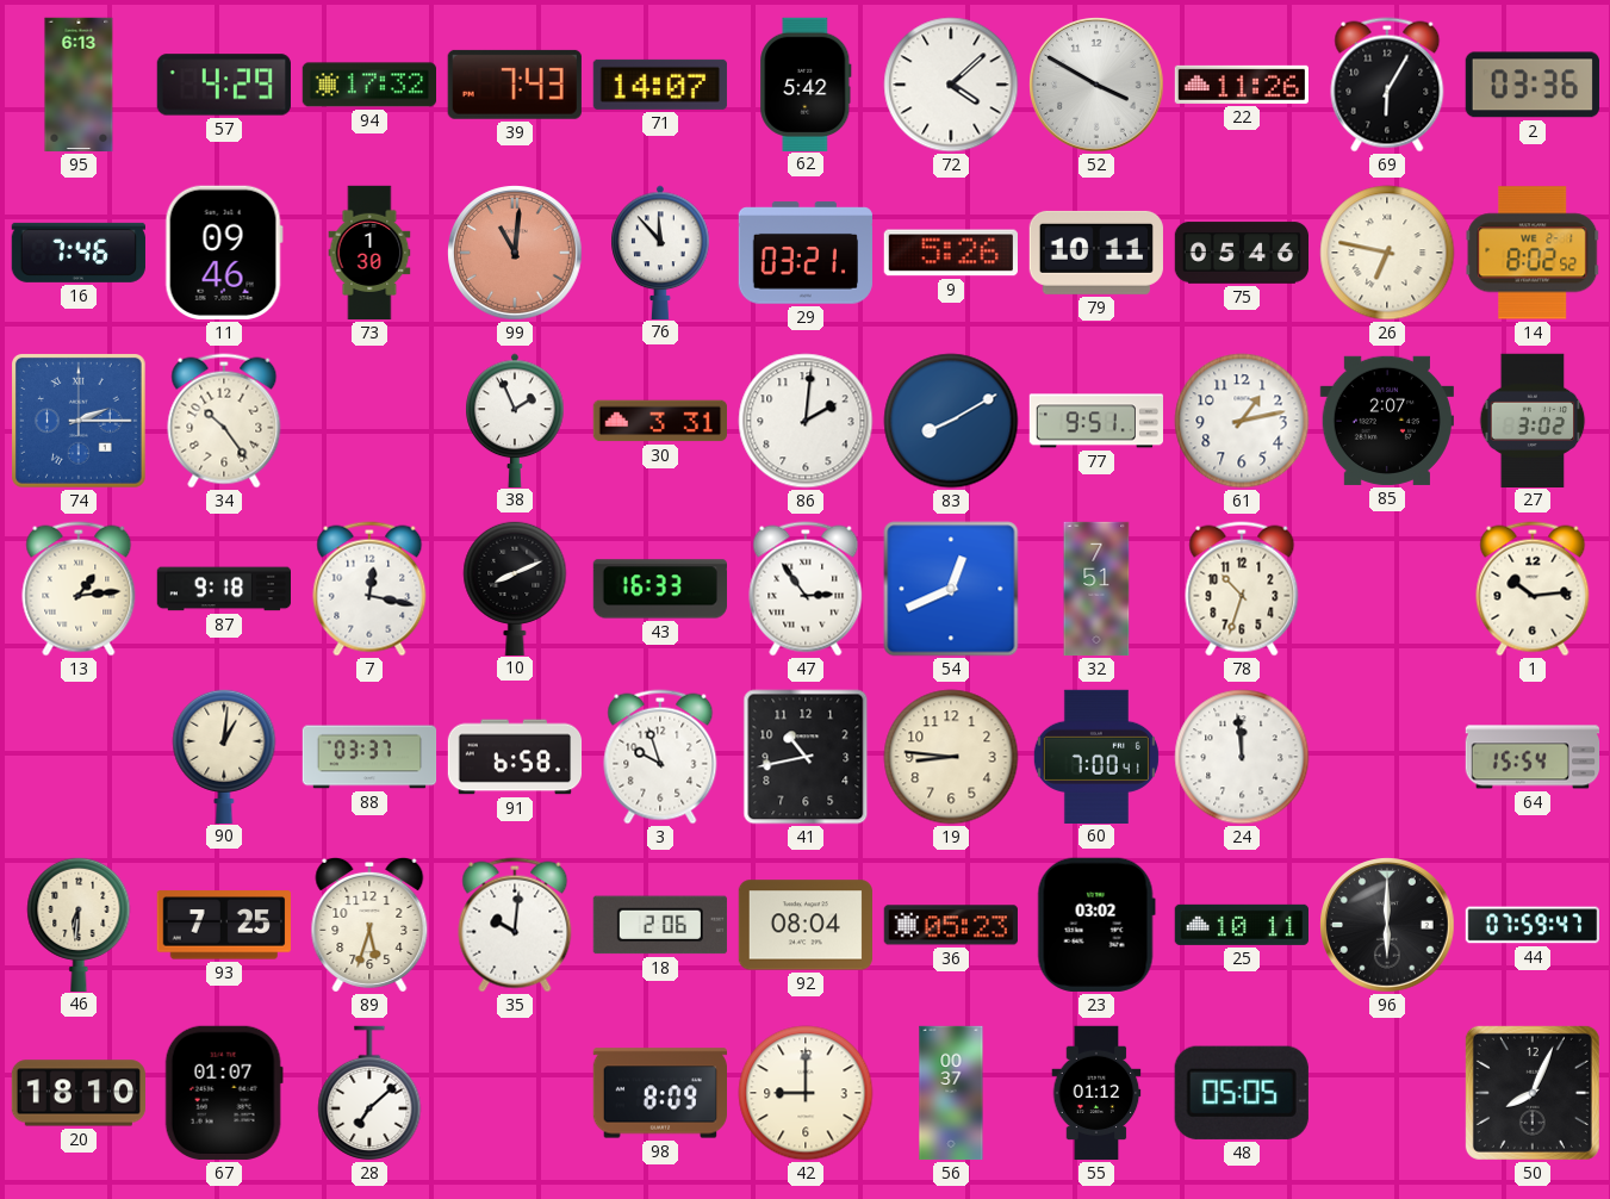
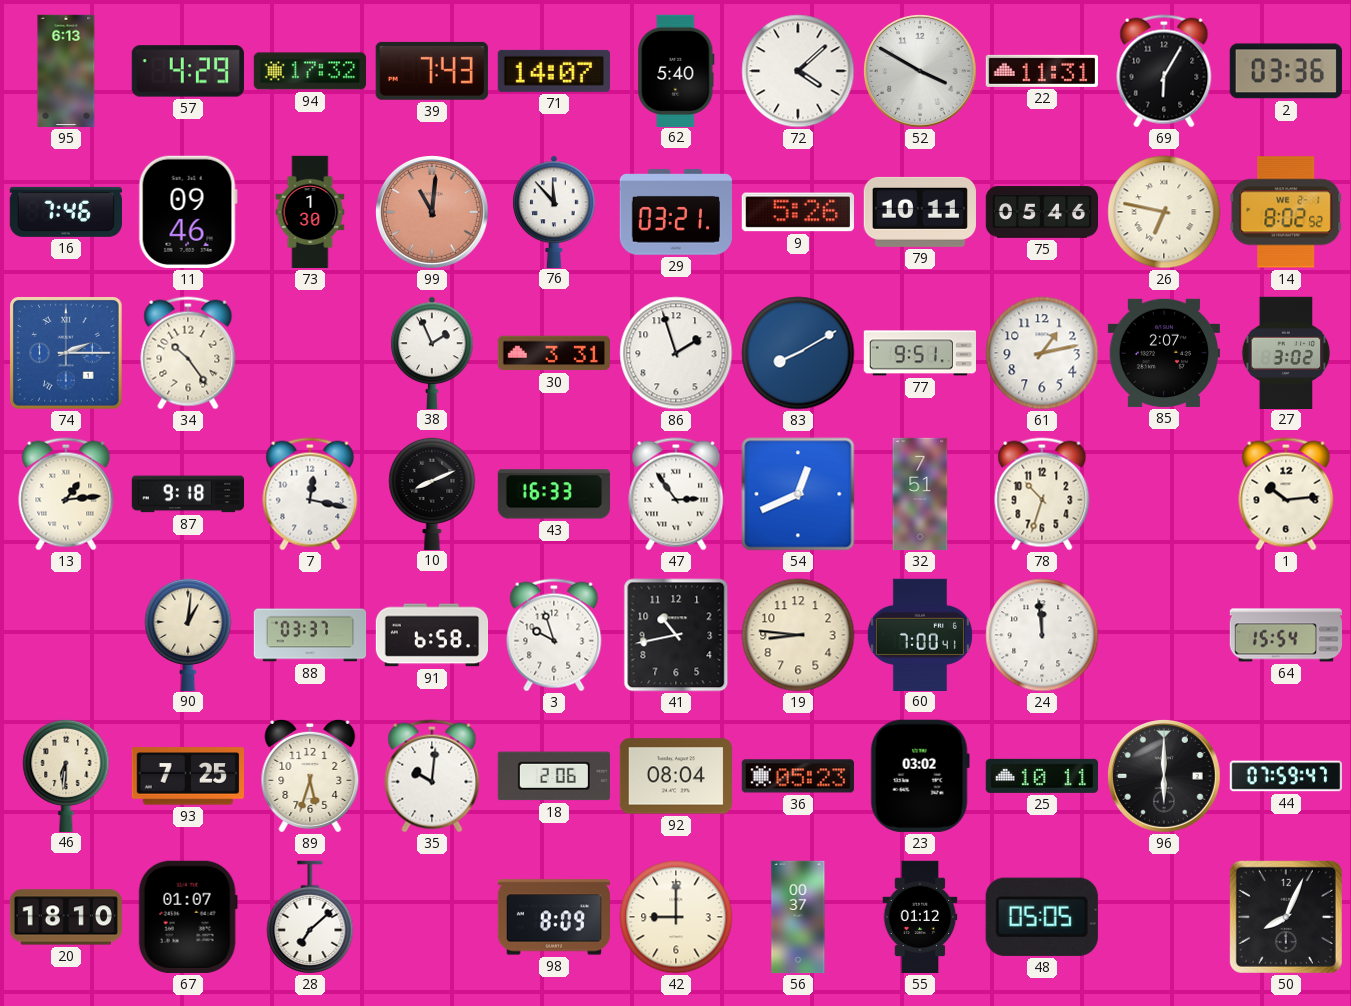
62: 5:42 -> 5:40 (676, 70)
22: 11:26 -> 11:31 (1041, 71)
86: 2:01 -> 1:57 (676, 353)
